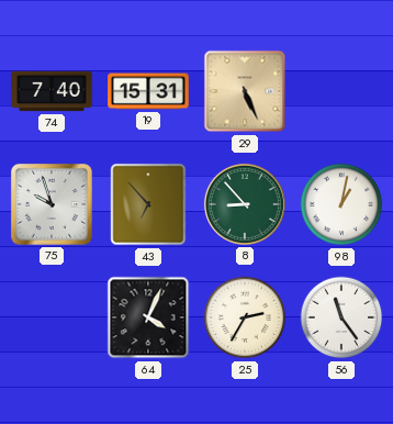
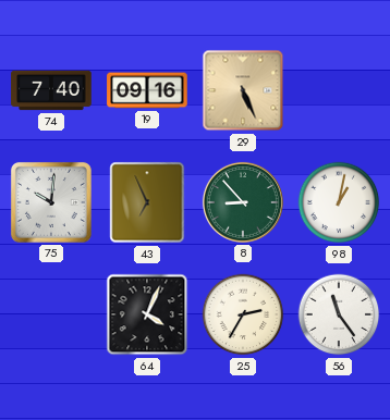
19: 15:31 -> 09:16 (147, 90)
75: 9:57 -> 10:01 (51, 202)
43: 6:53 -> 6:56 (147, 202)
